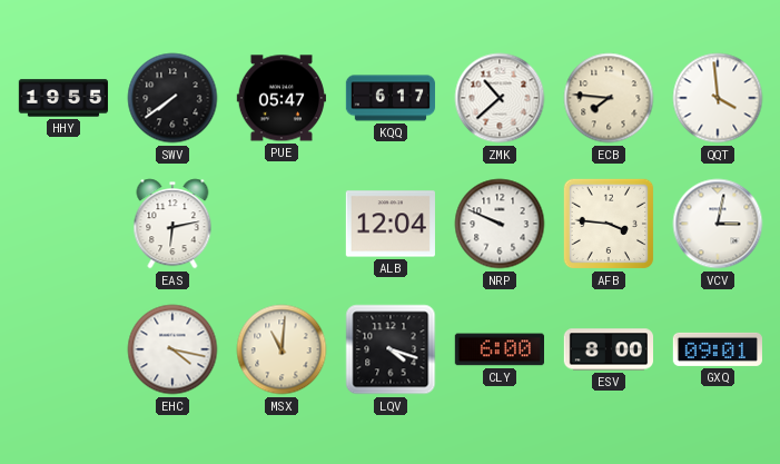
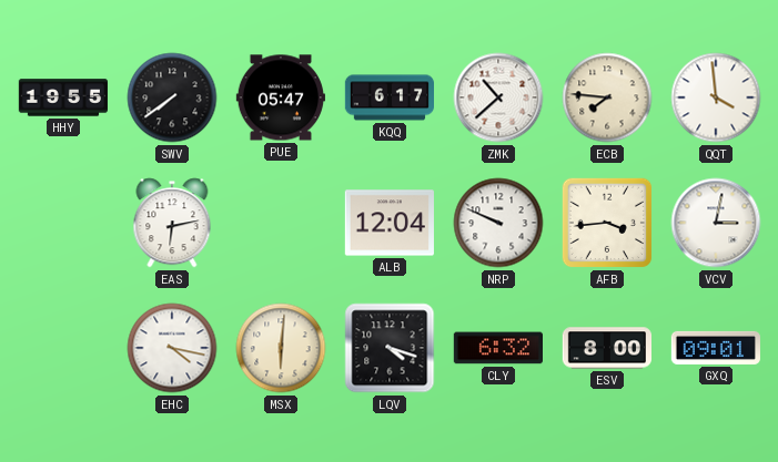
AFB: 3:46 -> 3:44 (607, 223)
MSX: 11:01 -> 6:01 (281, 348)
CLY: 6:00 -> 6:32 (497, 348)
